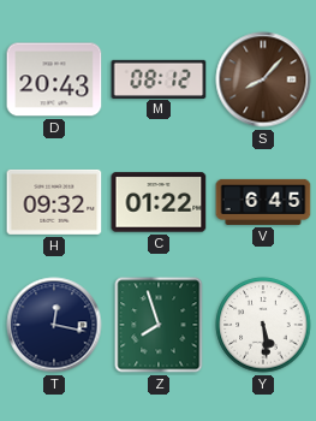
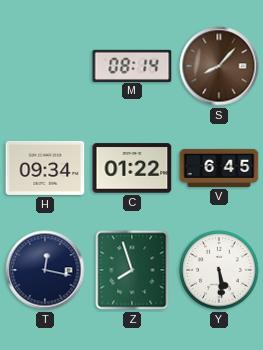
D: 20:43 -> none (54, 79)
M: 08:12 -> 08:14 (132, 65)
H: 09:32 -> 09:34 (45, 168)
